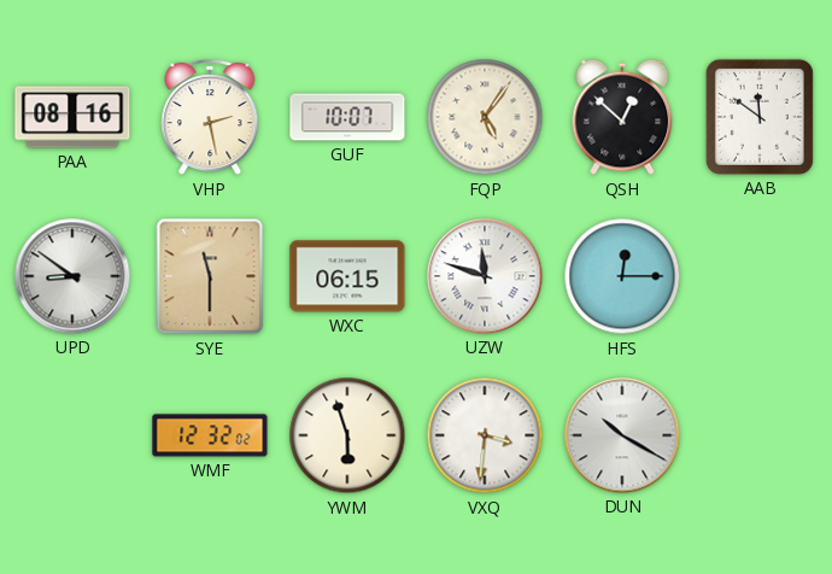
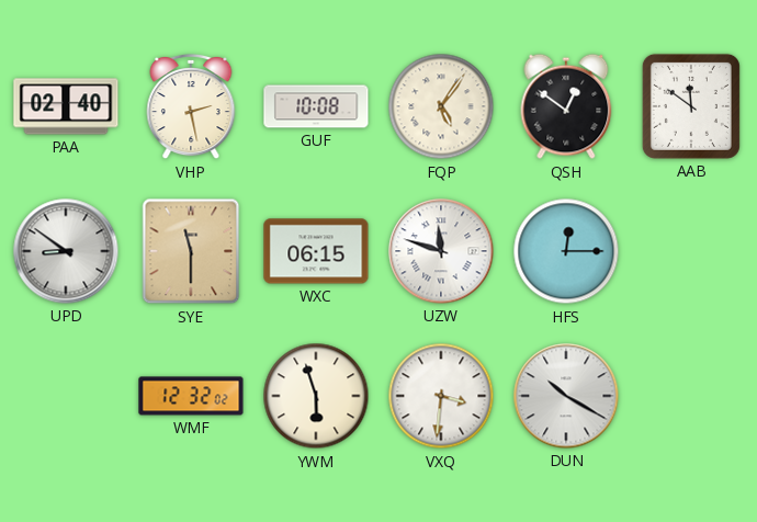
PAA: 08:16 -> 02:40 (66, 106)
GUF: 10:07 -> 10:08 (316, 106)
QSH: 12:52 -> 12:51 (566, 106)
